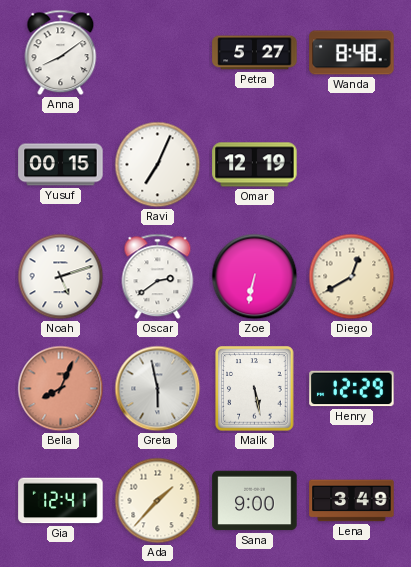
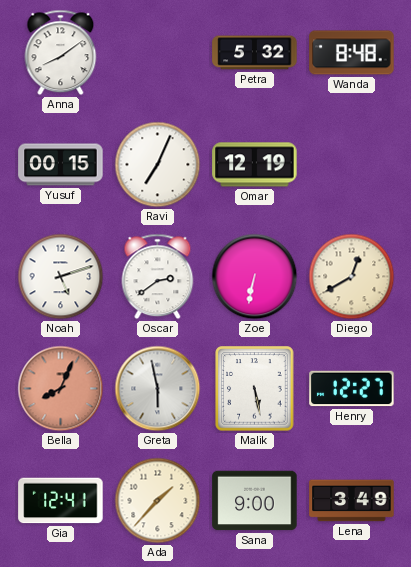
Petra: 5:27 -> 5:32 (255, 53)
Henry: 12:29 -> 12:27 (352, 389)
